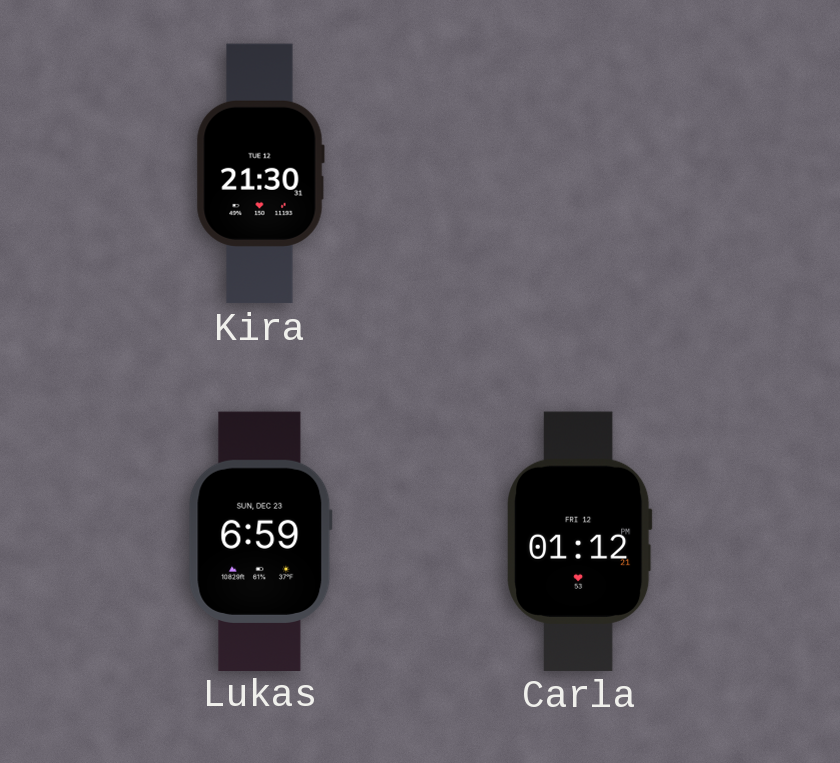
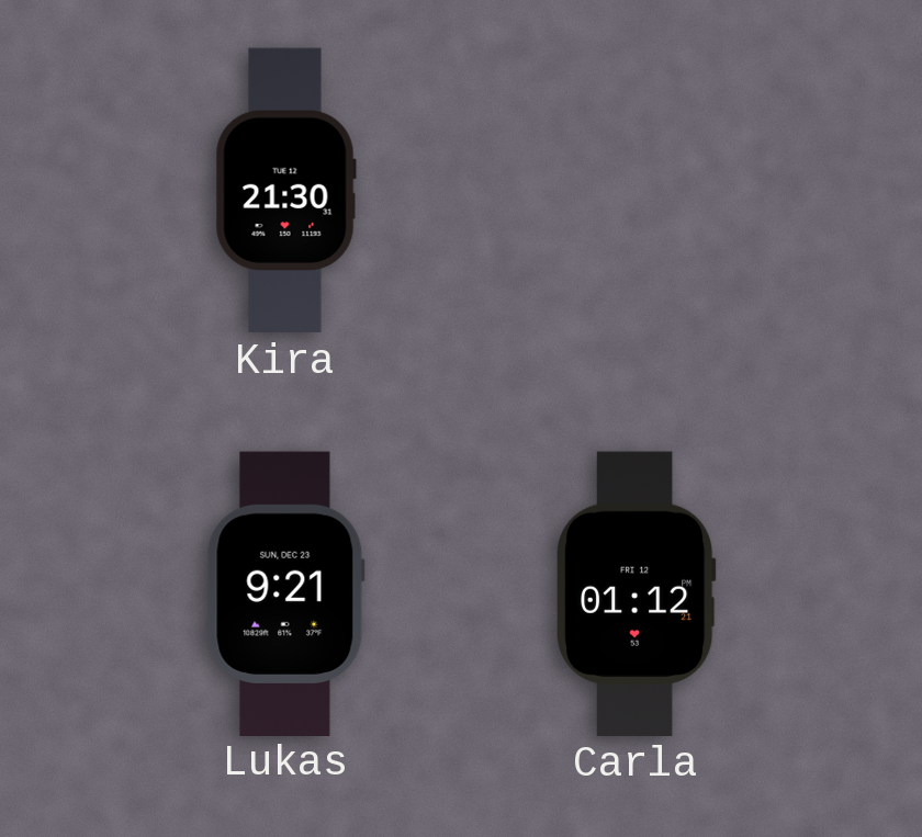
Lukas: 6:59 -> 9:21 (285, 593)
